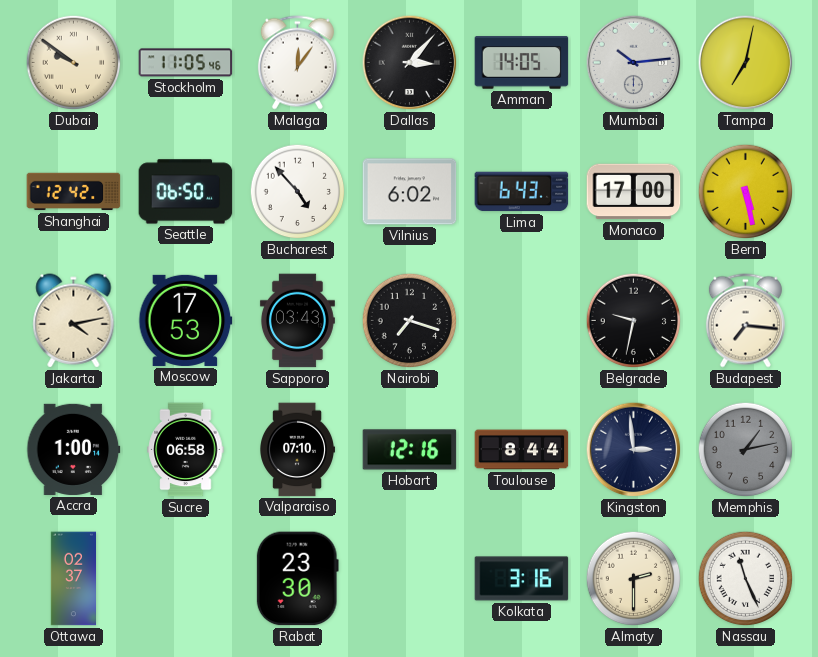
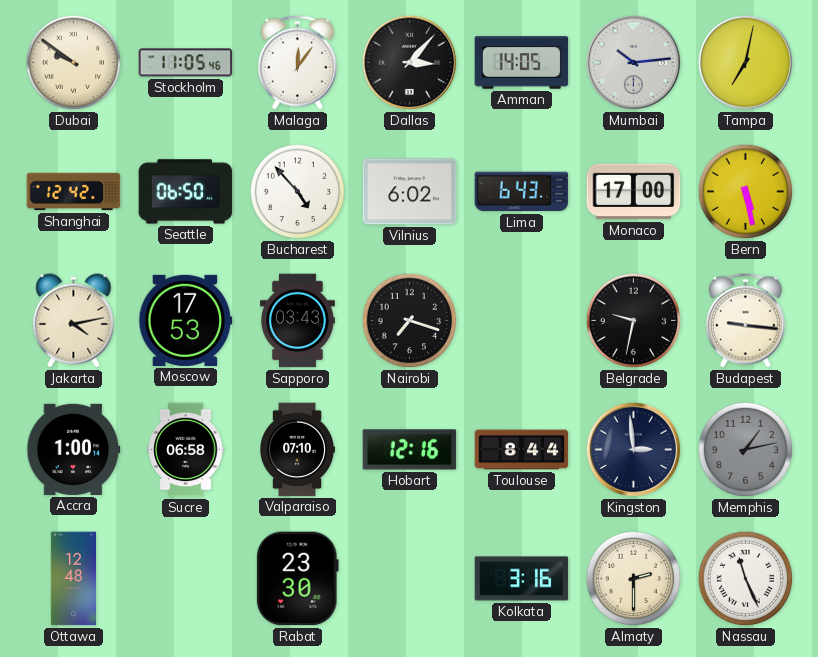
Budapest: 7:16 -> 9:16 (745, 321)
Ottawa: 02:37 -> 12:48 (73, 579)
